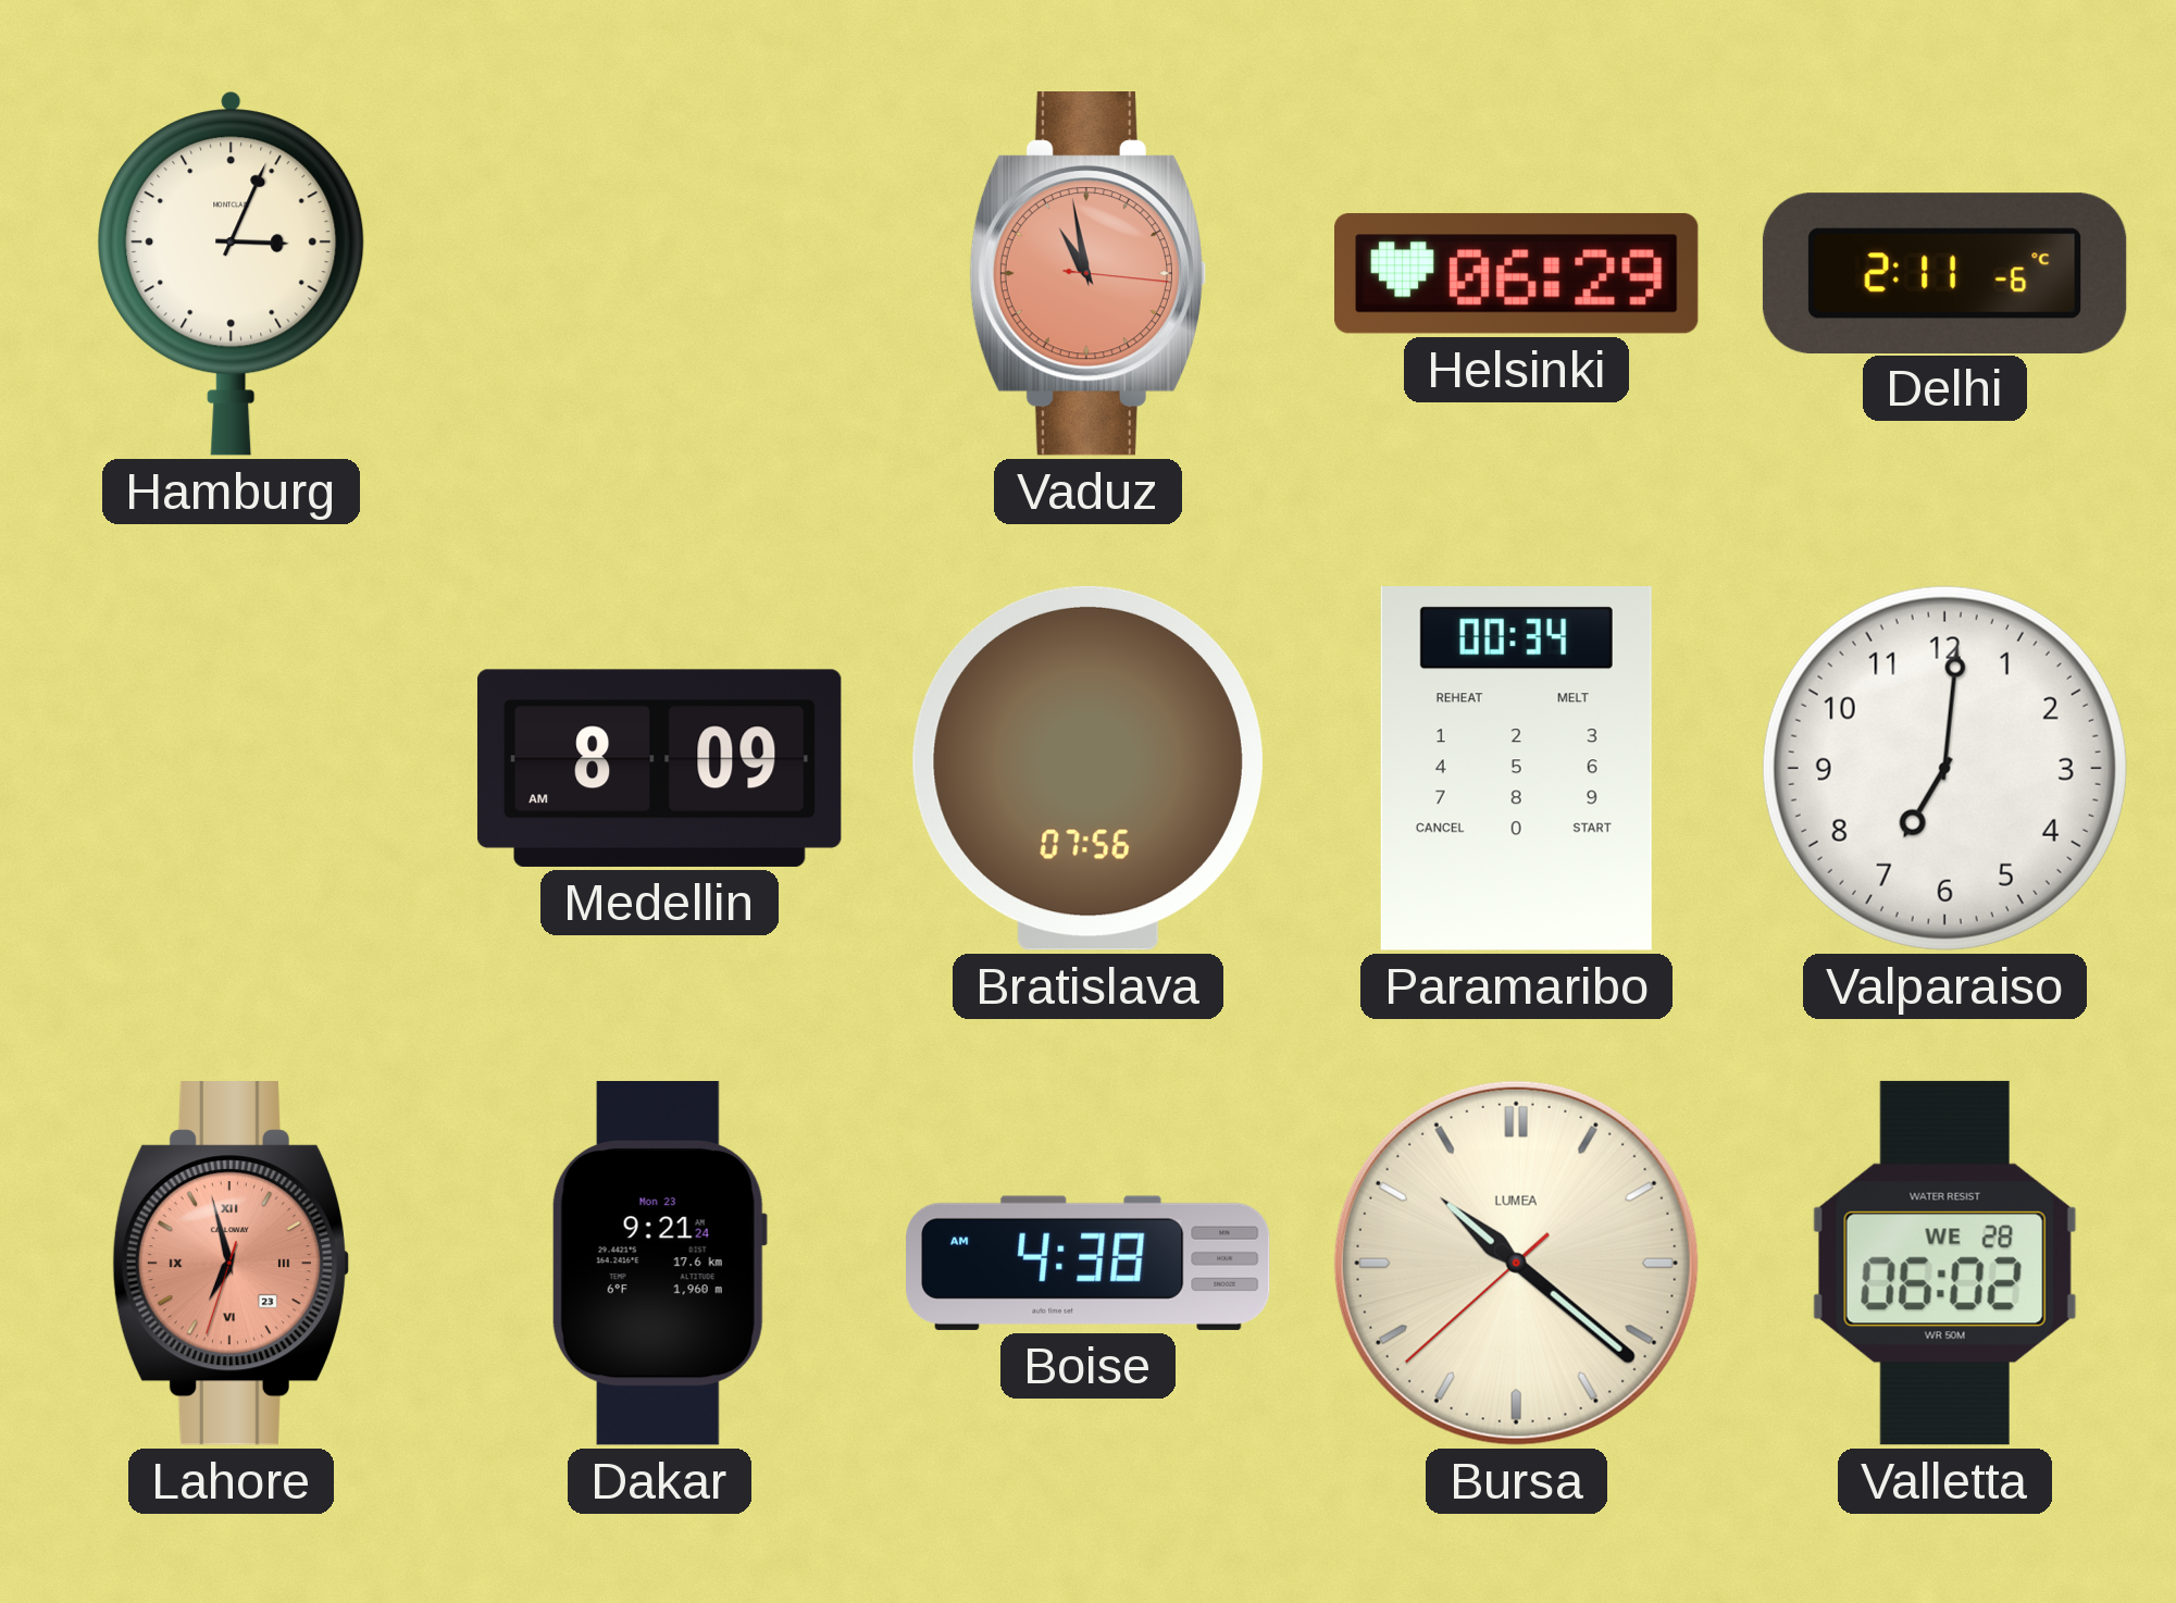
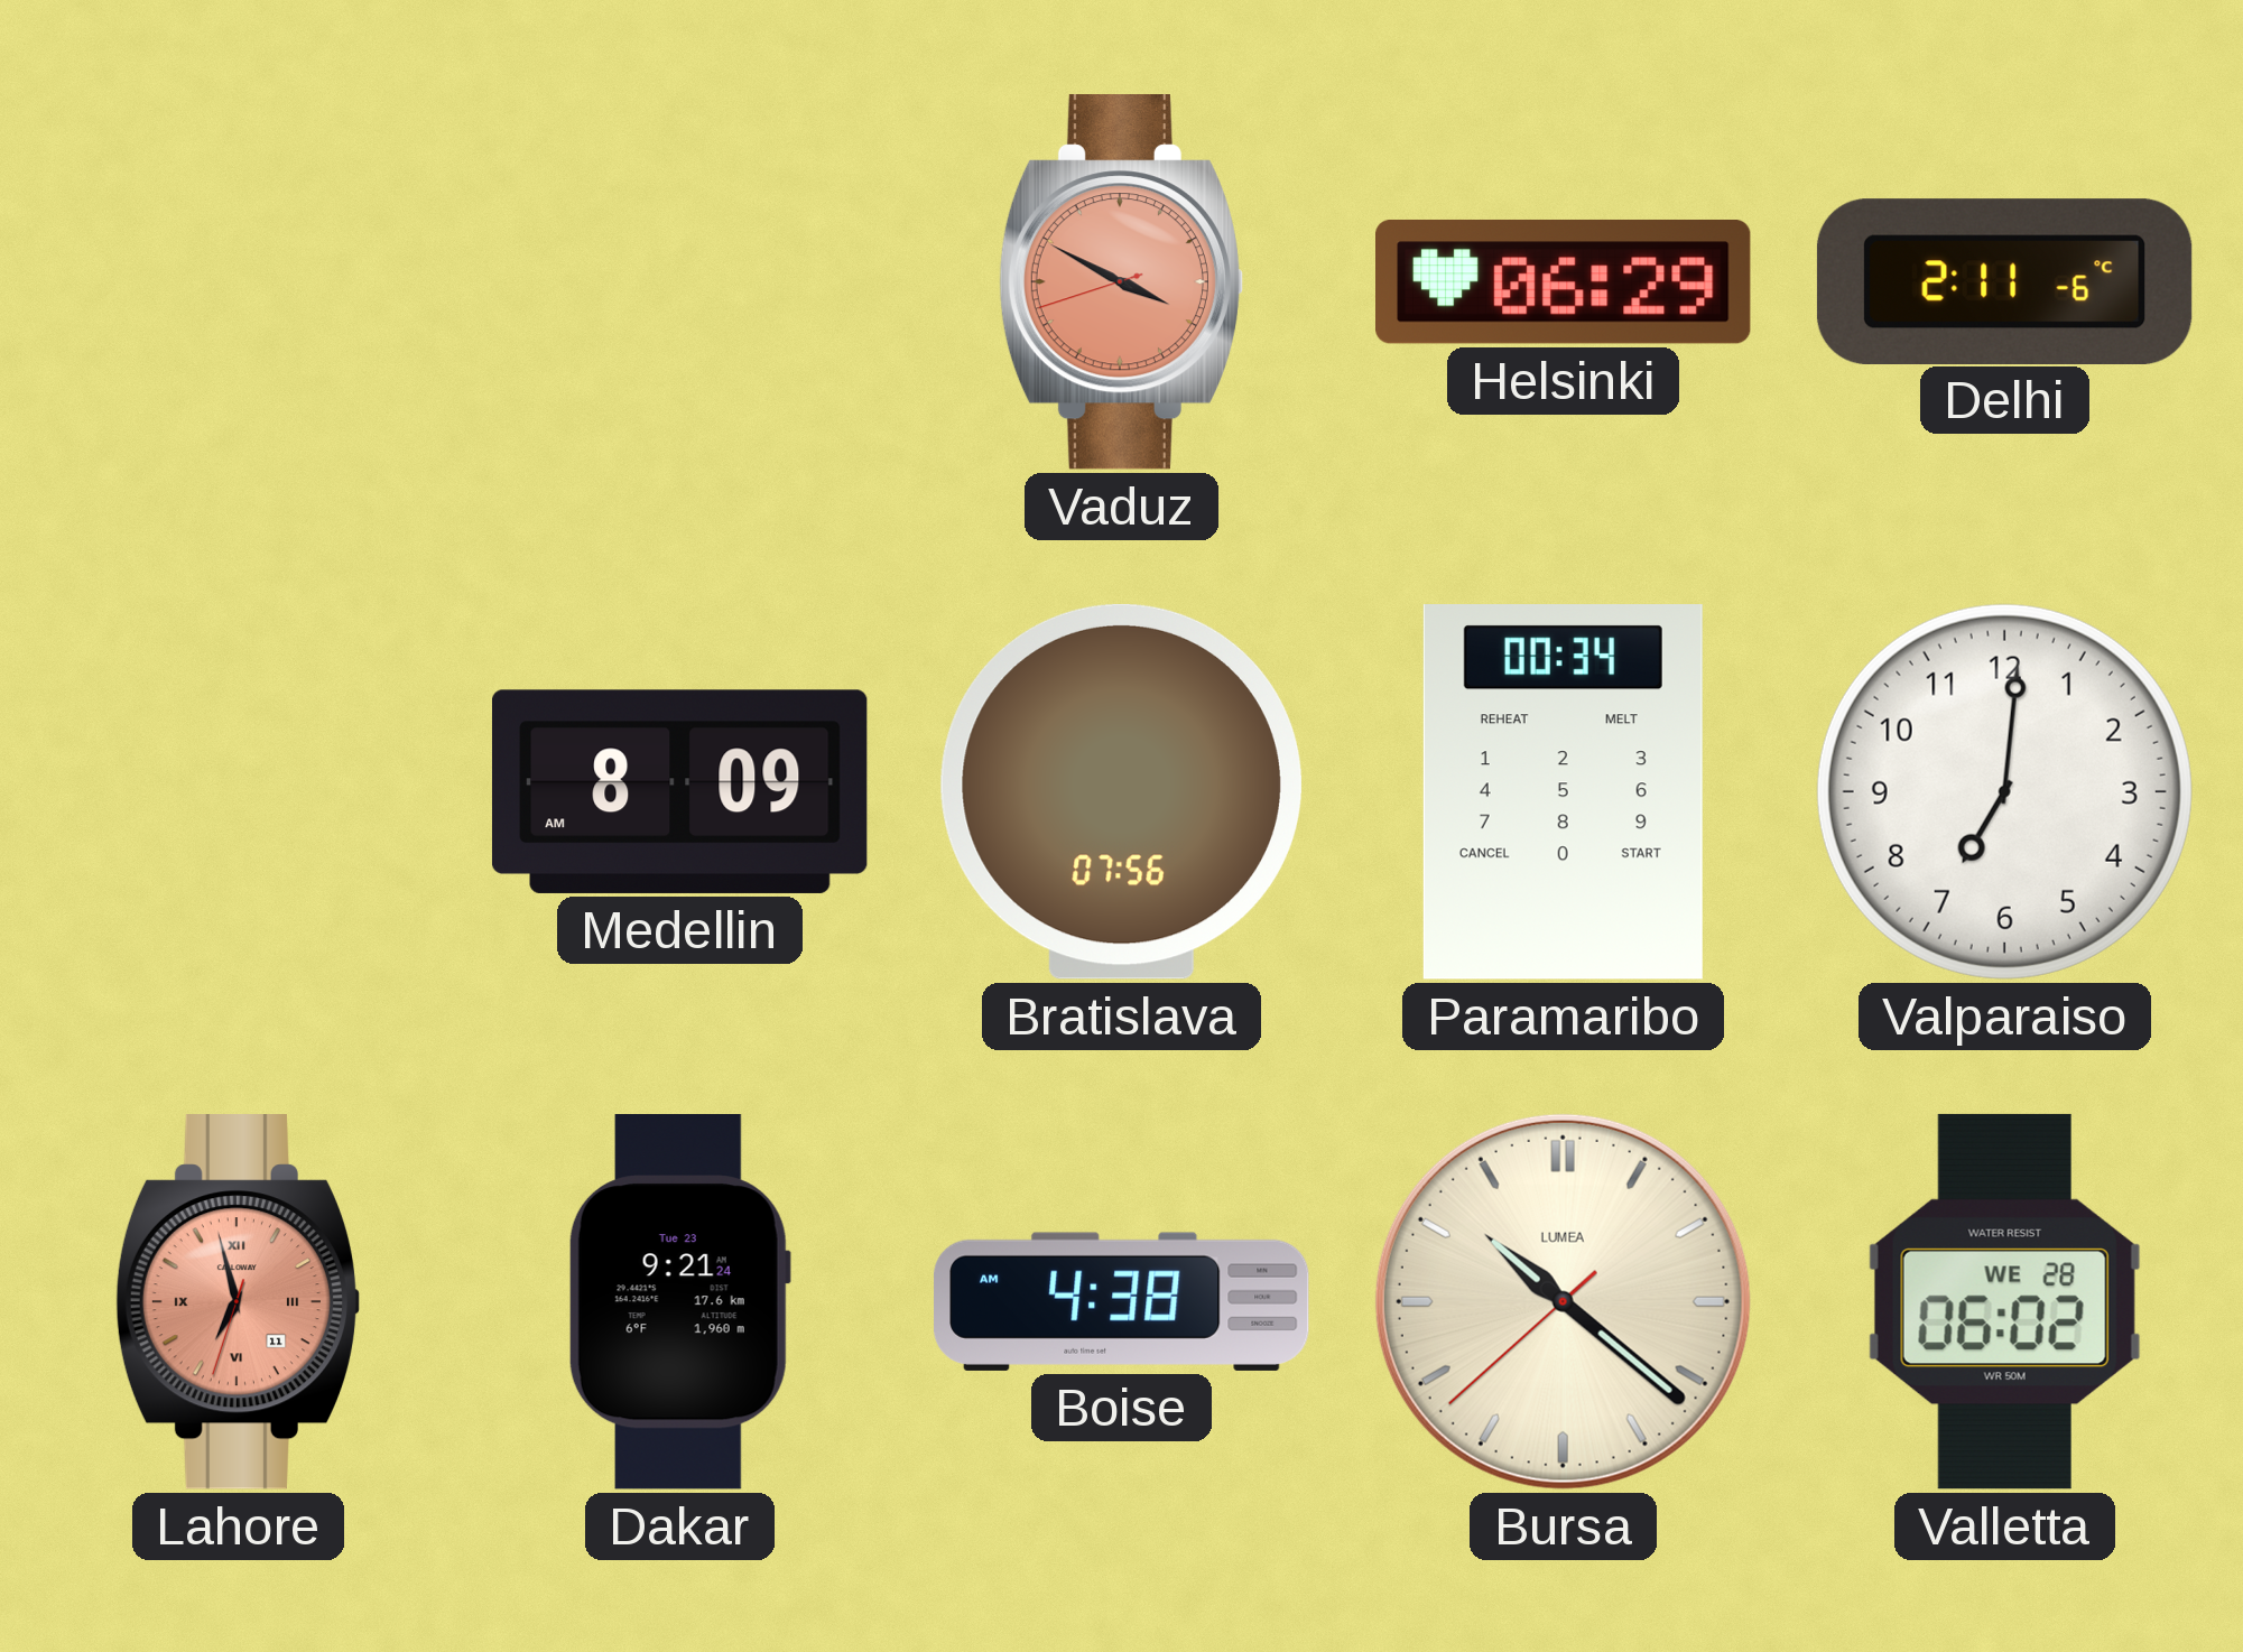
Hamburg: 3:04 -> none (232, 273)
Vaduz: 10:58 -> 3:49 (1121, 282)
Lahore date: 23 -> 11 (238, 1302)
Dakar date: Mon 23 -> Tue 23 (679, 1302)
